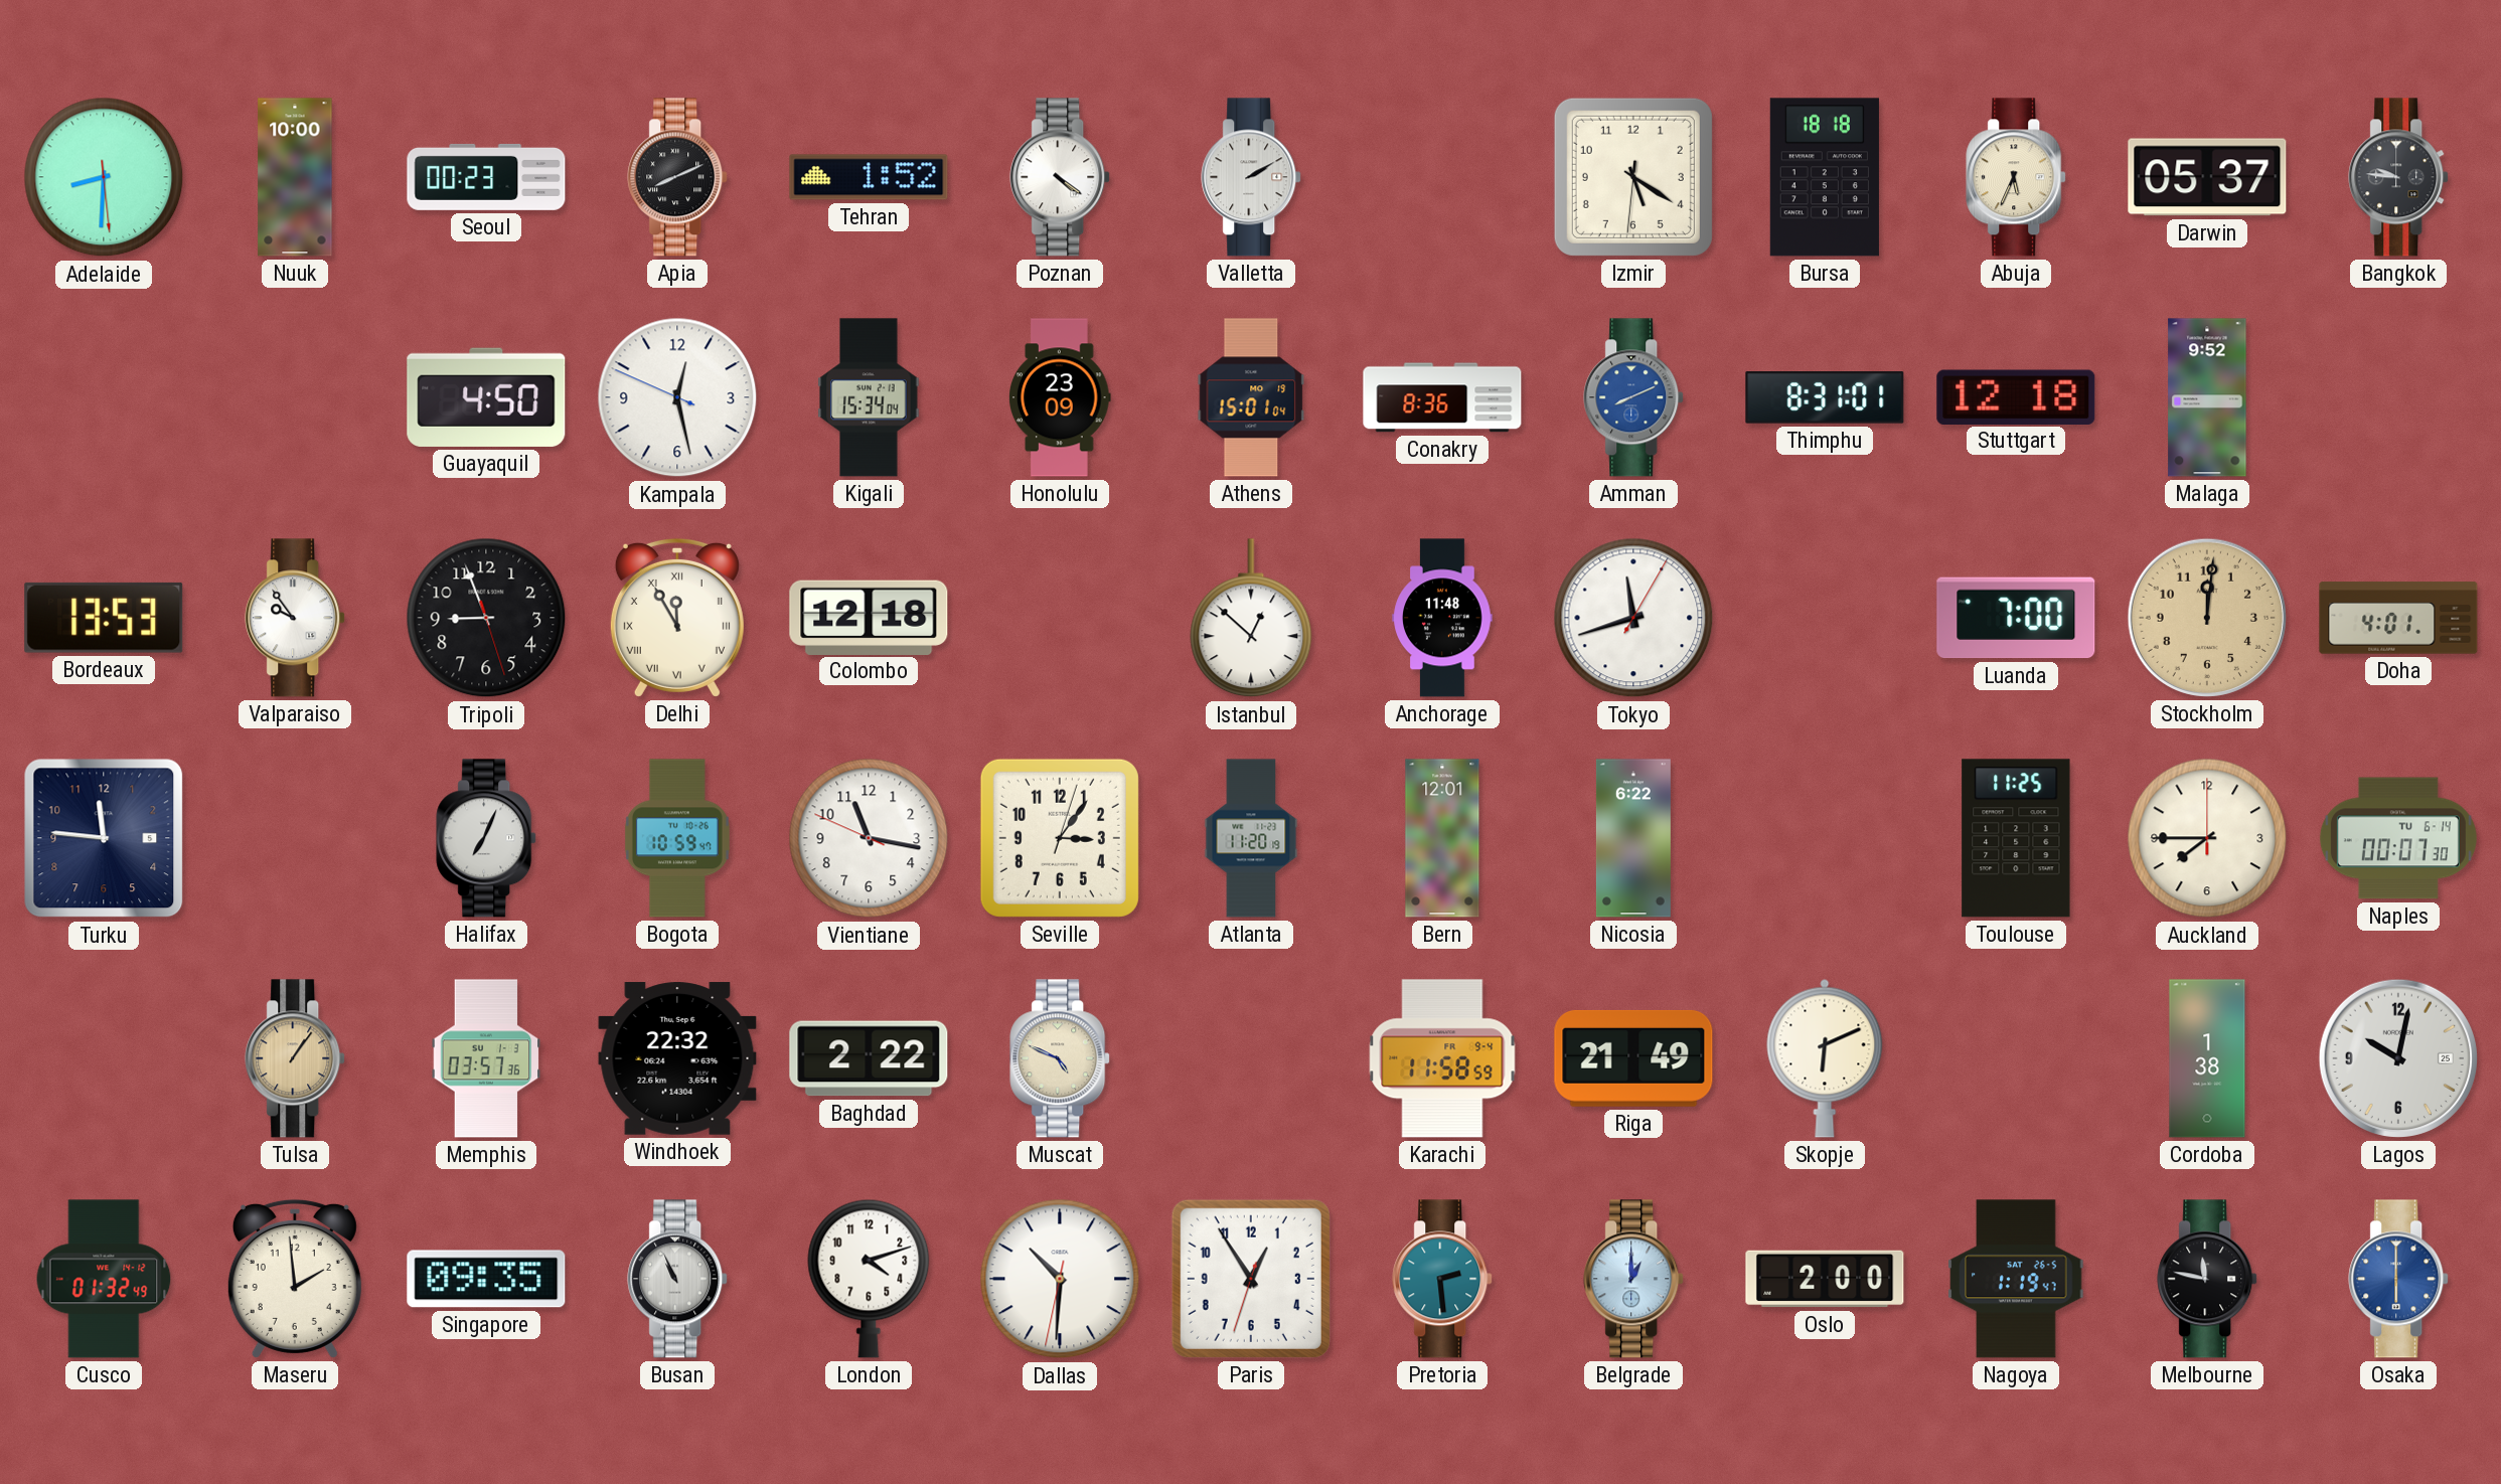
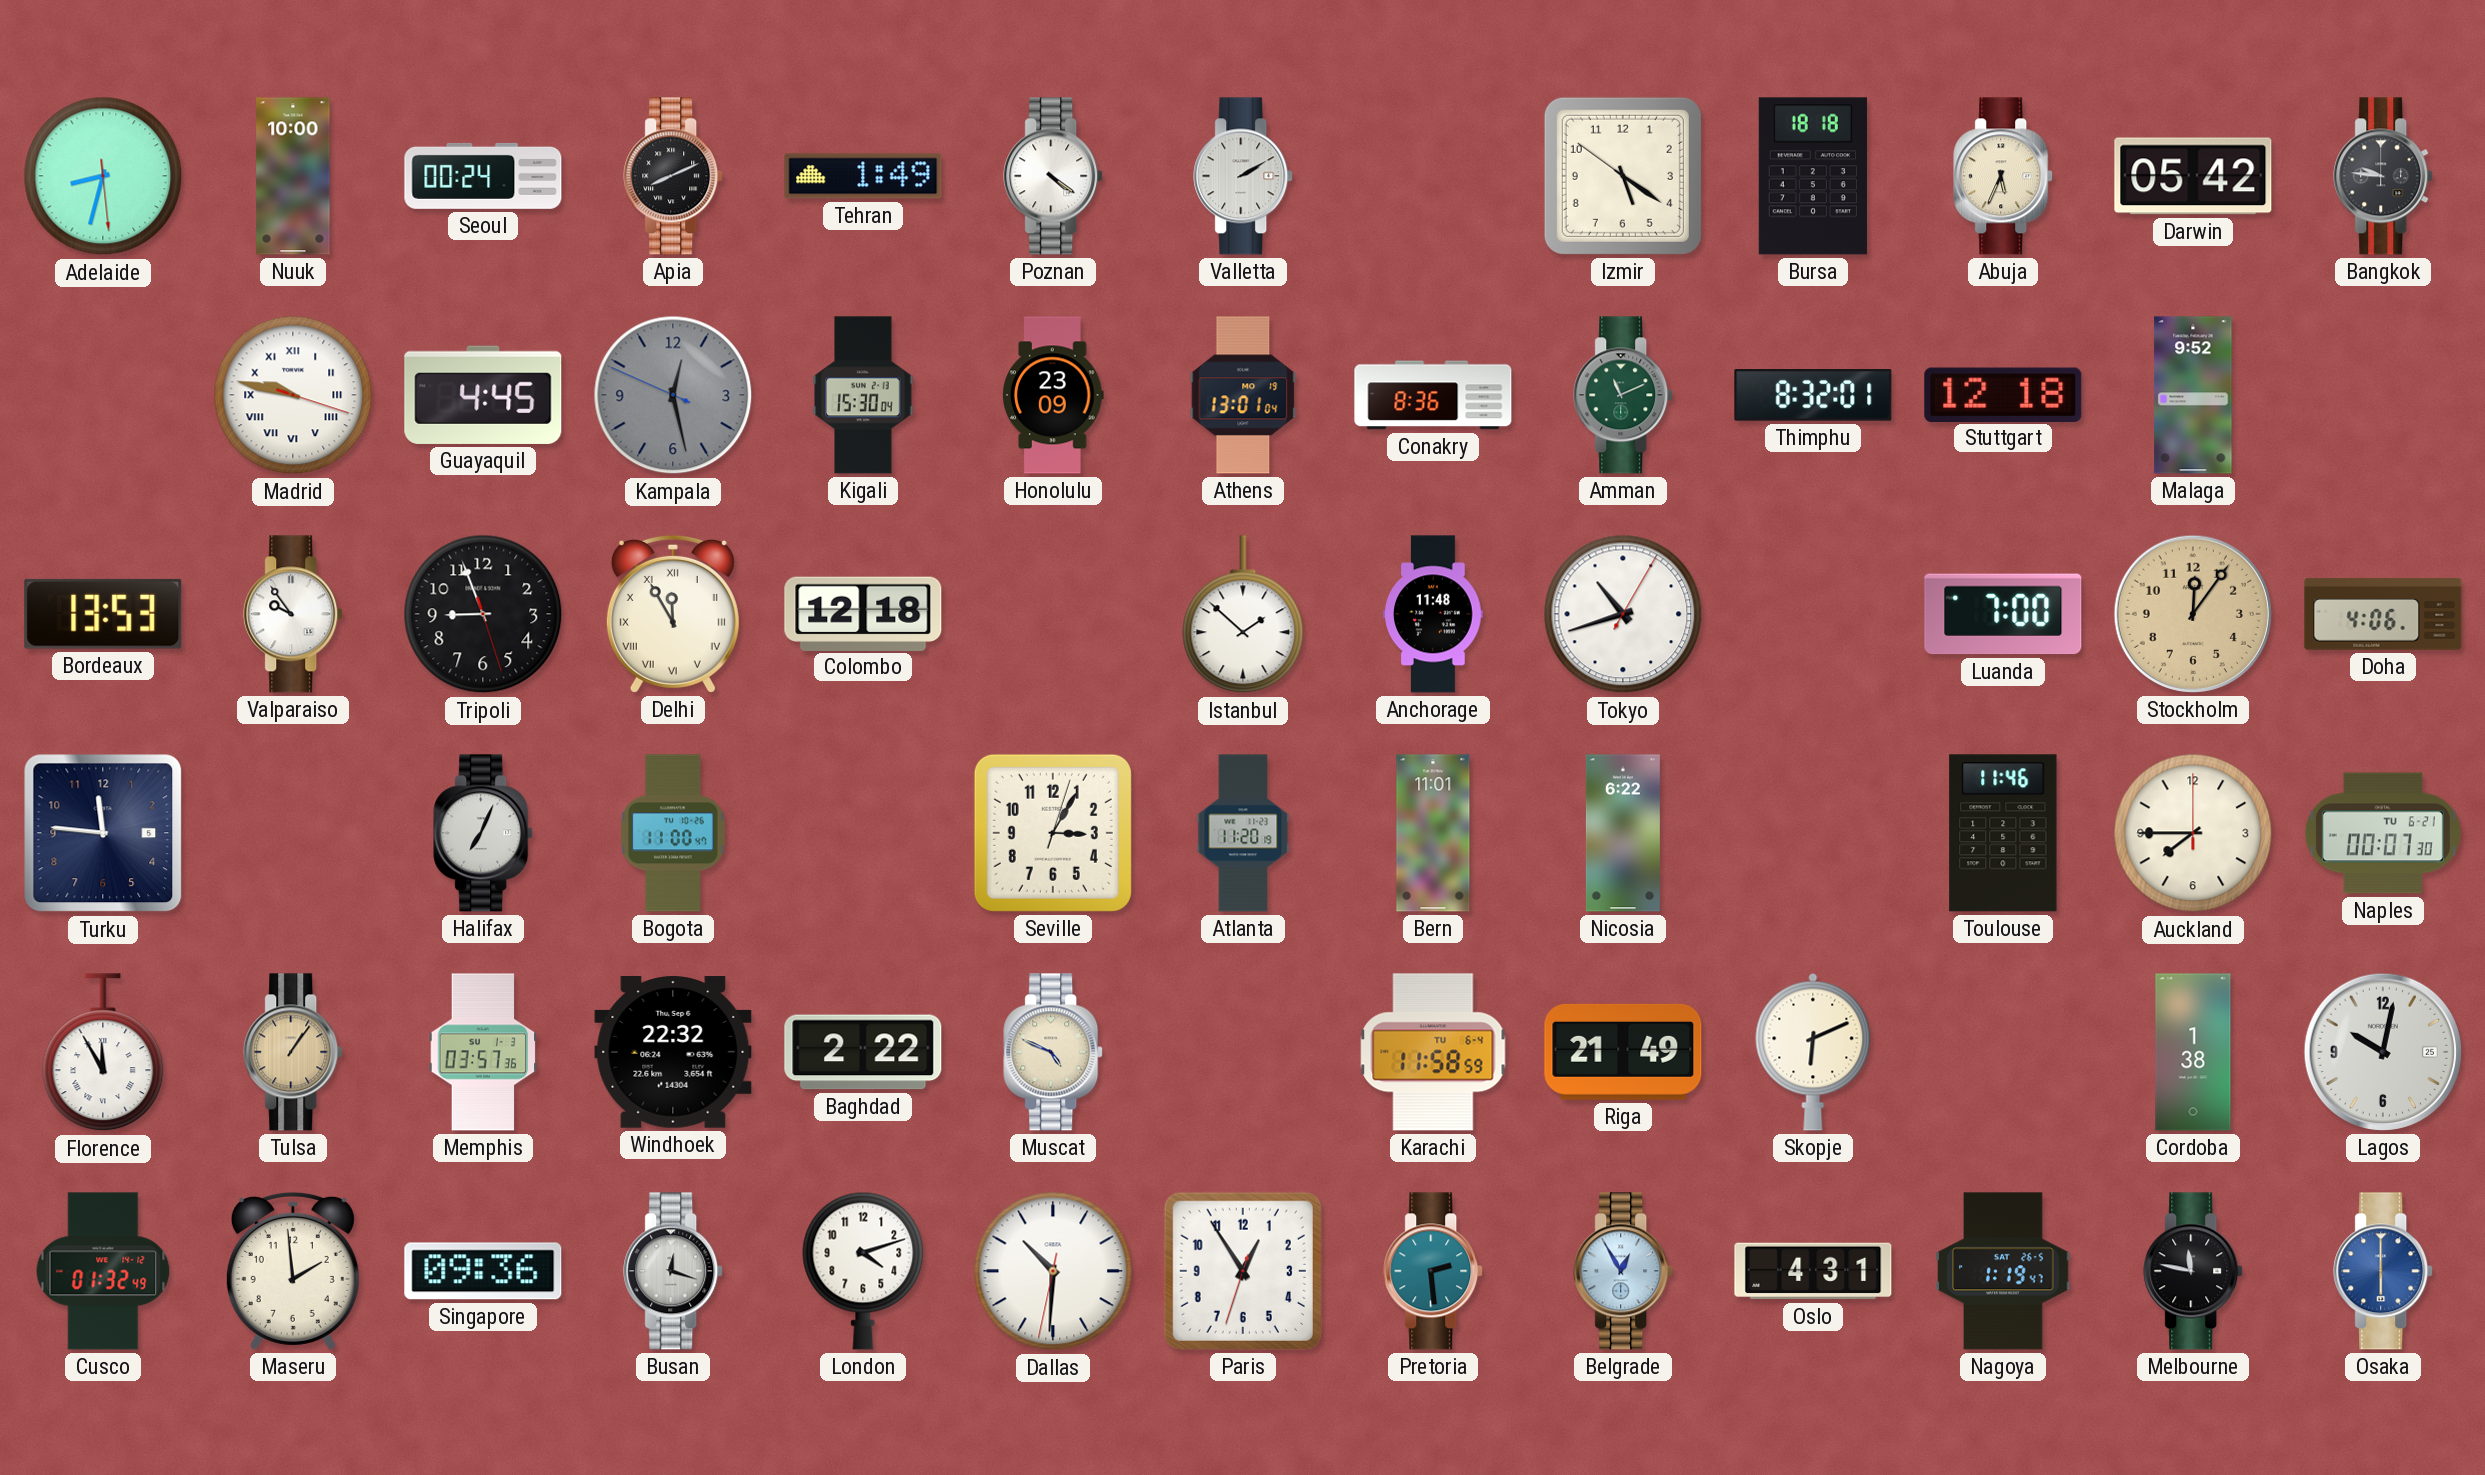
Adelaide: 8:30 -> 8:32 (103, 176)
Seoul: 00:23 -> 00:24 (483, 176)
Tehran: 1:52 -> 1:49 (863, 176)
Izmir: 5:20:31 -> 5:20:51 (1623, 176)
Darwin: 05:37 -> 05:42 (2193, 176)
Madrid: none -> 9:47 (293, 395)
Guayaquil: 4:50 -> 4:45 (483, 395)
Kampala dial: white -> grey (673, 395)
Kigali: 15:34 -> 15:30 (863, 395)
Athens: 15:01 -> 13:01 (1243, 395)
Amman: 8:11 -> 11:11 (1624, 395)
Amman dial: blue -> green (1624, 395)
Thimphu: 8:31 -> 8:32 (1813, 395)
Istanbul: 12:52 -> 1:52 (1243, 615)
Tokyo: 11:42 -> 10:42 (1623, 614)
Stockholm: 12:01 -> 12:06 (2193, 614)
Doha: 4:01 -> 4:06 (2383, 614)
Bogota: 10:59 -> 11:00 (673, 833)
Vientiane: 11:16 -> none (869, 838)
Seville: 3:06 -> 3:05 (1053, 833)
Bern: 12:01 -> 11:01 (1433, 833)
Toulouse: 11:25 -> 11:46 (2003, 833)
Naples date: TU 6-14 -> TU 6-21 (2383, 833)
Florence: none -> 11:55 (103, 1053)
Karachi date: FR 9-4 -> TU 6-4 (1433, 1052)
Singapore: 09:35 -> 09:36 (483, 1271)
Busan: 10:56 -> 12:18 (674, 1271)
Belgrade: 1:00 -> 12:55 (1624, 1271)
Oslo: 2:00 -> 4:31 (1813, 1271)
